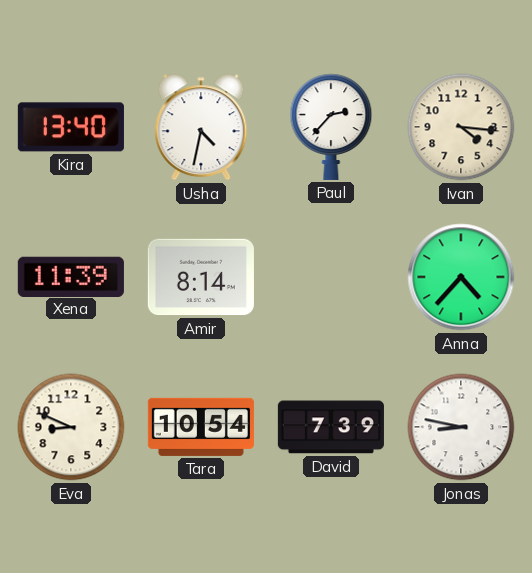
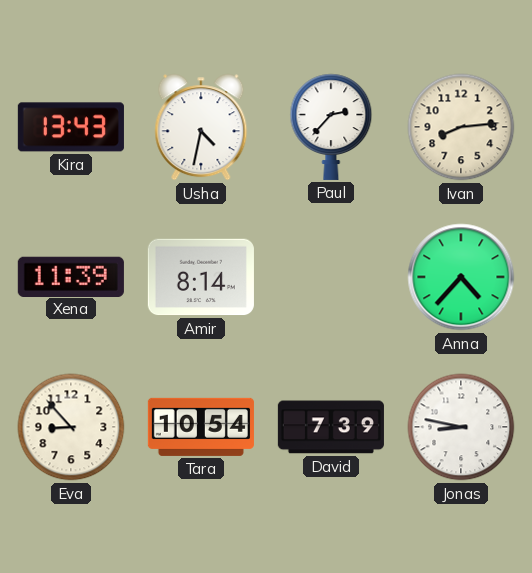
Kira: 13:40 -> 13:43 (71, 127)
Ivan: 4:16 -> 8:14 (461, 127)
Eva: 8:49 -> 8:53 (71, 427)
